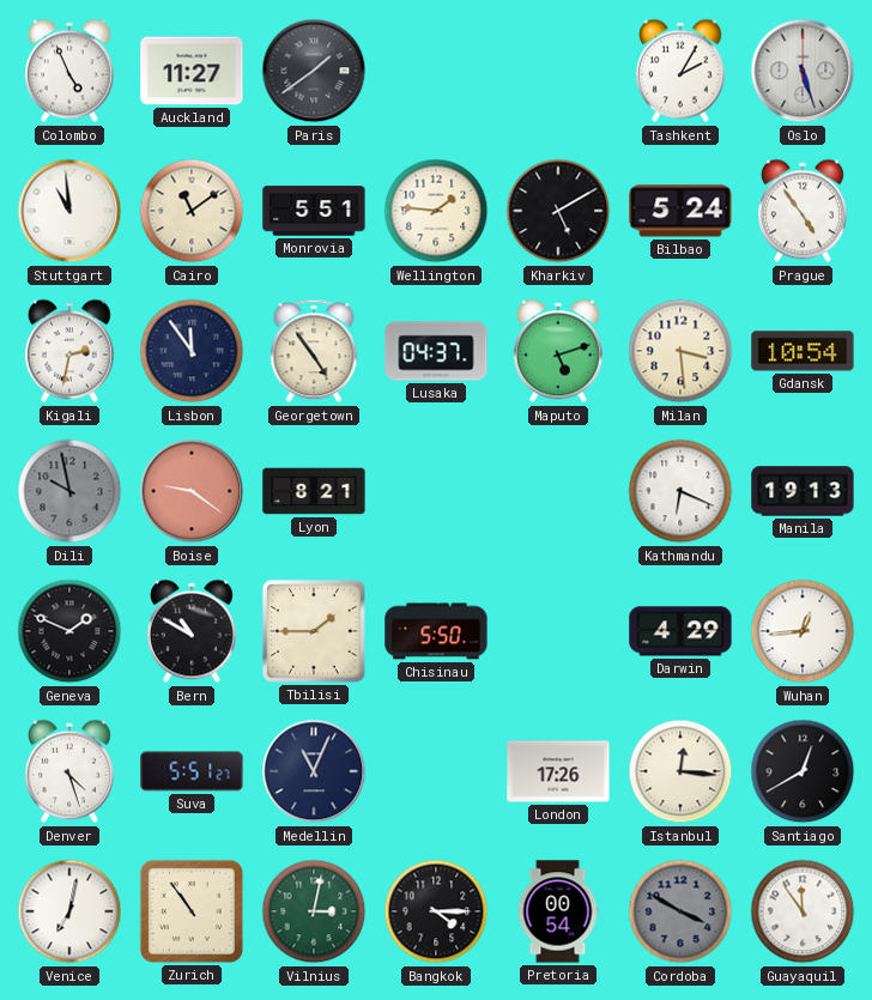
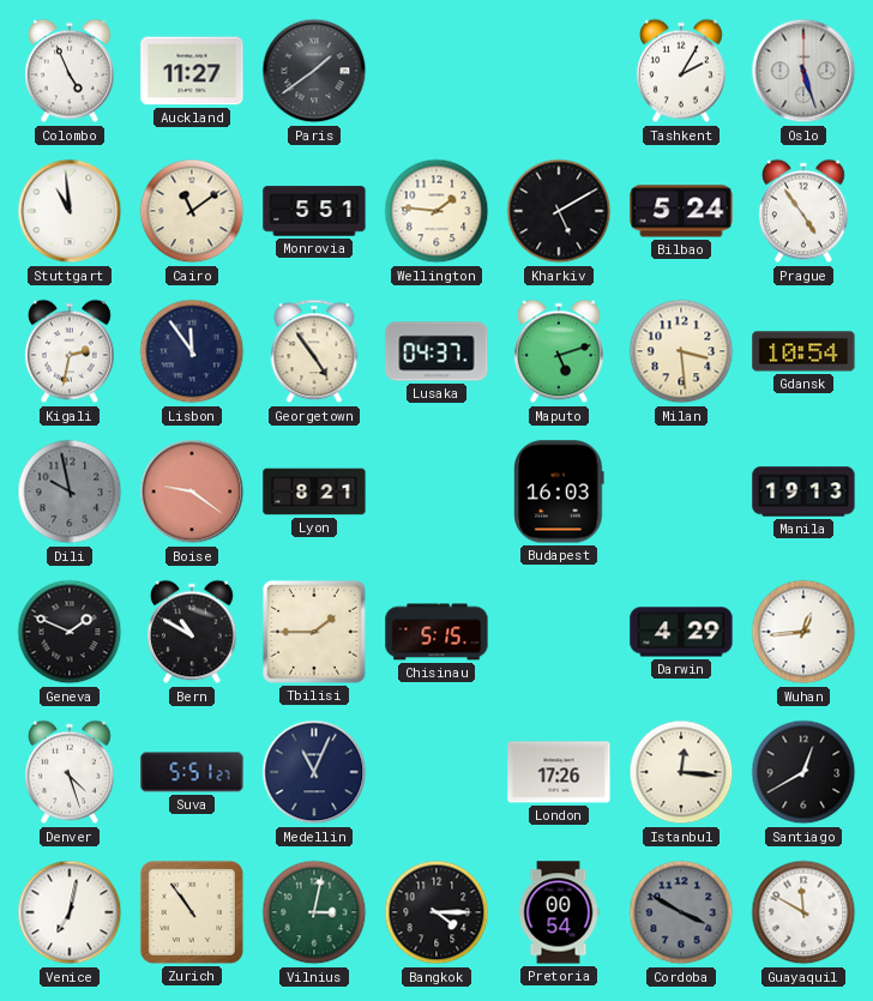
Budapest: none -> 16:03 (559, 492)
Kathmandu: 6:19 -> none (680, 491)
Chisinau: 5:50 -> 5:15 (436, 632)
Guayaquil: 11:54 -> 11:50 (803, 912)
